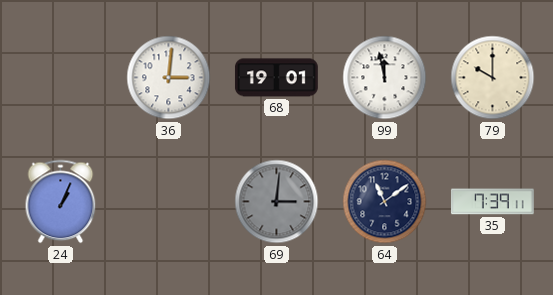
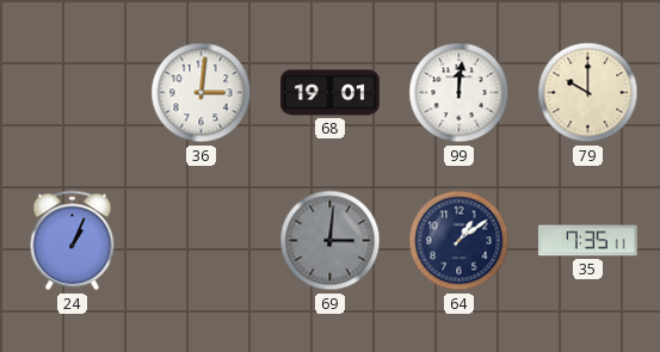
99: 11:58 -> 12:01 (459, 93)
64: 11:09 -> 1:09 (459, 241)
35: 7:39 -> 7:35 (587, 241)
